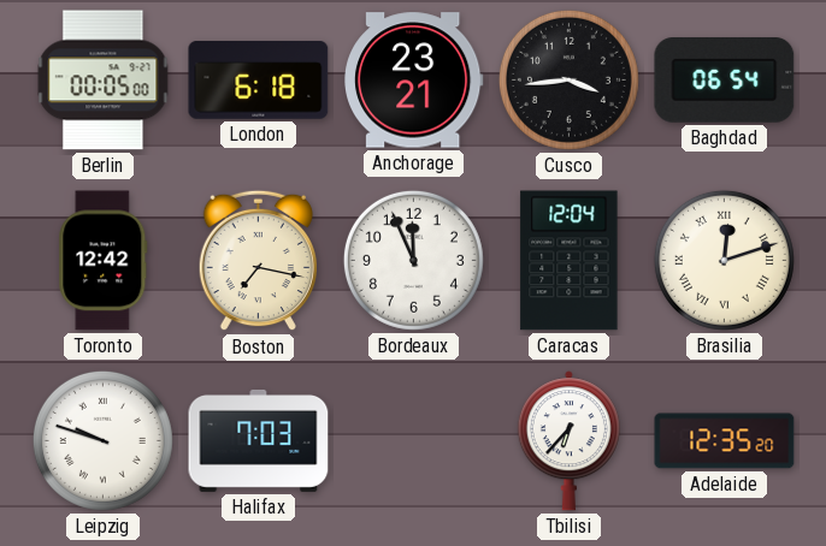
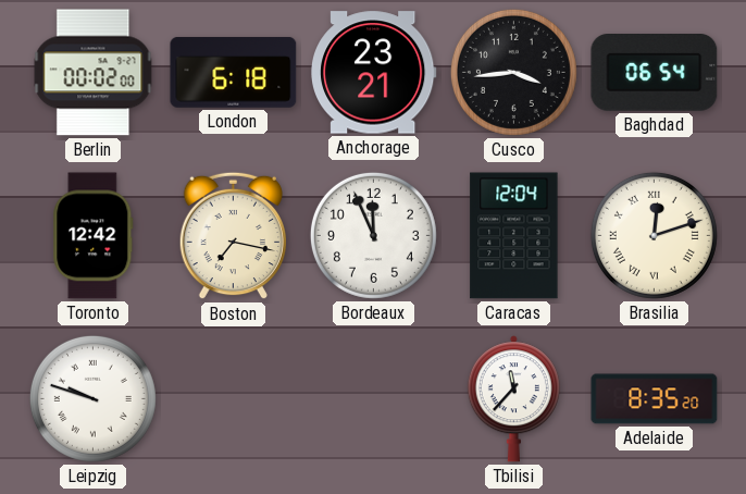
Berlin: 00:05 -> 00:02 (94, 73)
Halifax: 7:03 -> none (259, 440)
Tbilisi: 6:37 -> 11:37 (513, 399)
Adelaide: 12:35 -> 8:35 (655, 399)
